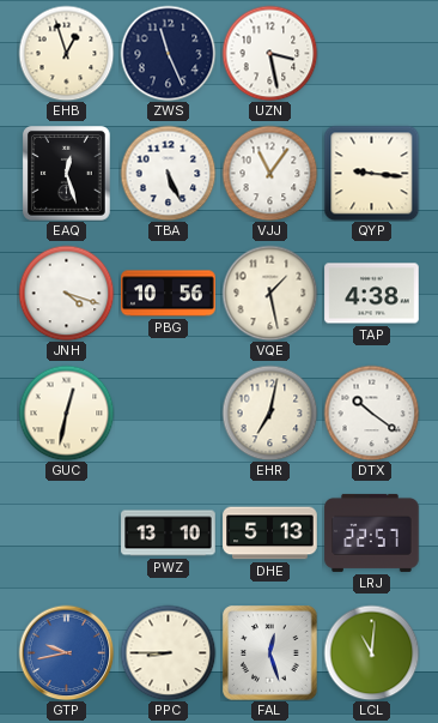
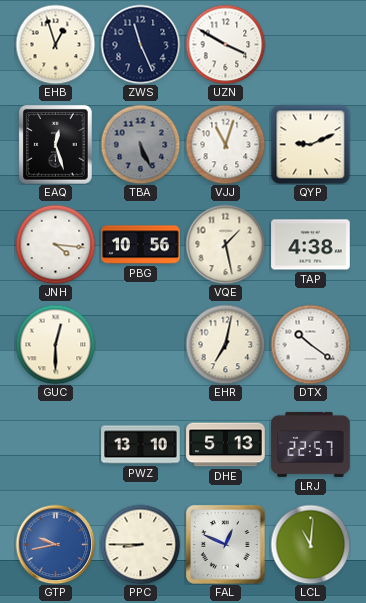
UZN: 3:28 -> 3:50 (225, 44)
TBA dial: white -> grey (140, 144)
VJJ: 11:06 -> 11:03 (225, 144)
QYP: 9:16 -> 9:11 (310, 144)
JNH: 4:18 -> 4:16 (55, 244)
GUC: 12:32 -> 12:30 (55, 344)
FAL: 12:27 -> 12:49 (226, 545)
